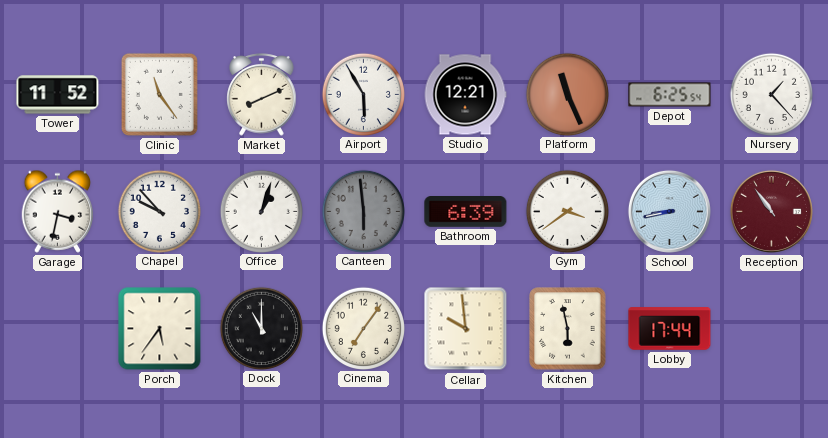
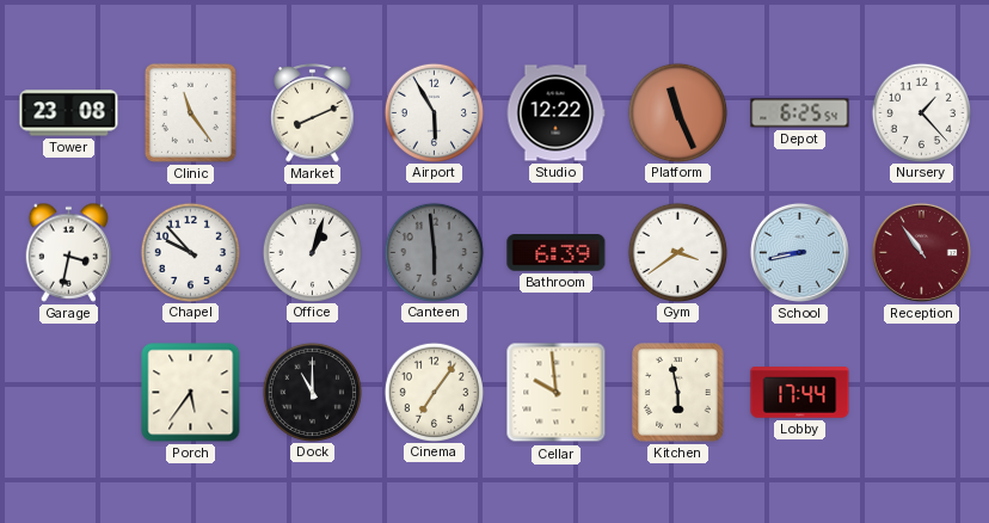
Tower: 11:52 -> 23:08 (69, 113)
Studio: 12:21 -> 12:22 (555, 113)
